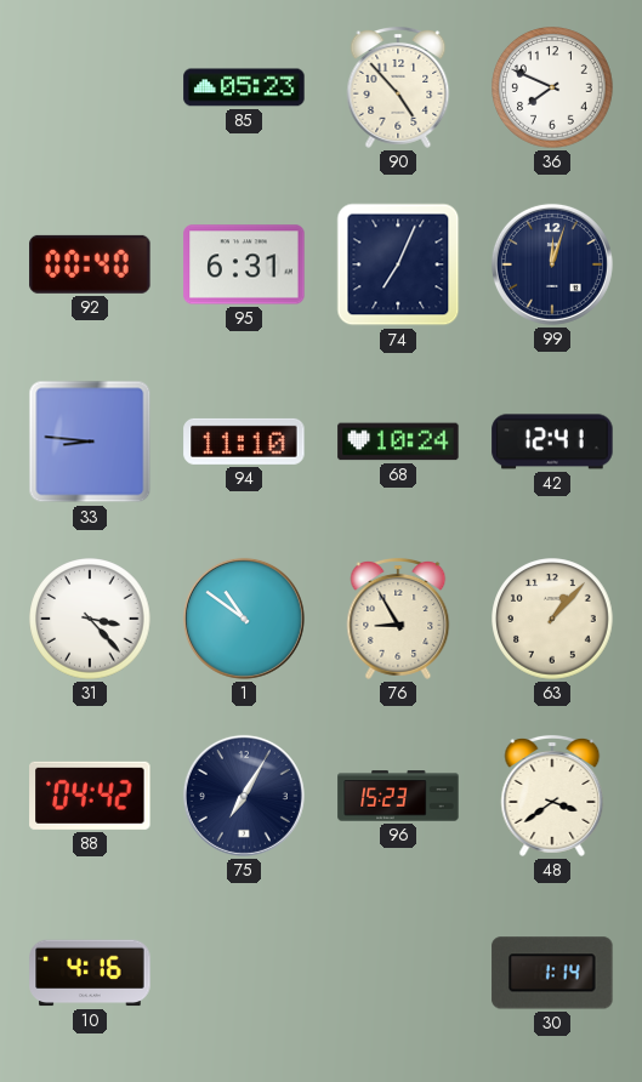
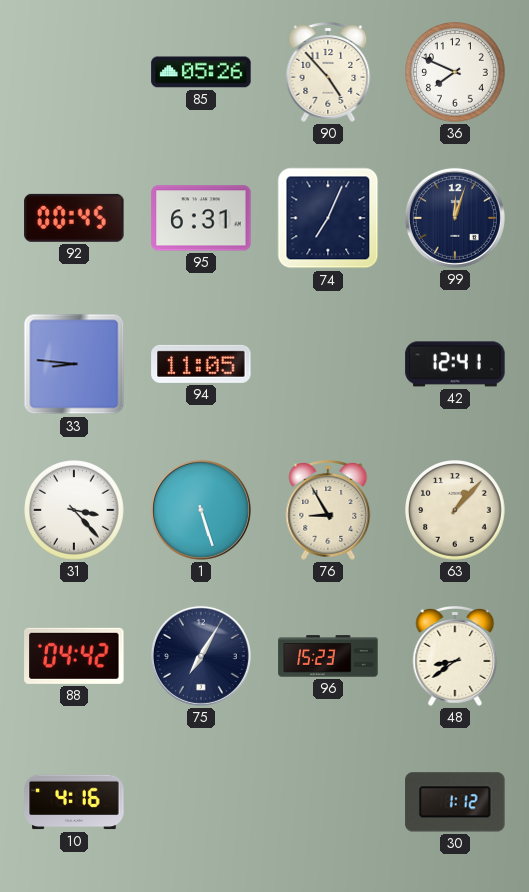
85: 05:23 -> 05:26 (201, 72)
92: 00:40 -> 00:45 (74, 218)
94: 11:10 -> 11:05 (201, 364)
68: 10:24 -> none (398, 442)
1: 10:51 -> 5:27 (201, 510)
48: 3:39 -> 8:39 (455, 657)
30: 1:14 -> 1:12 (455, 802)
